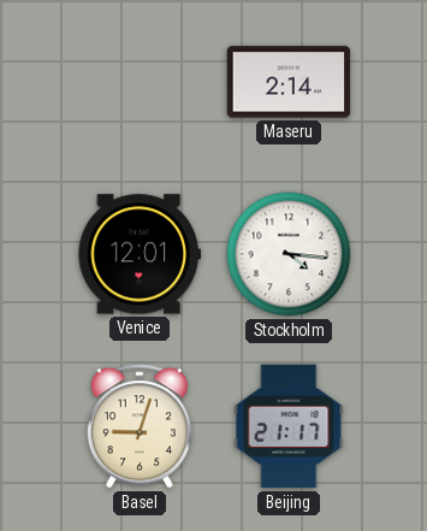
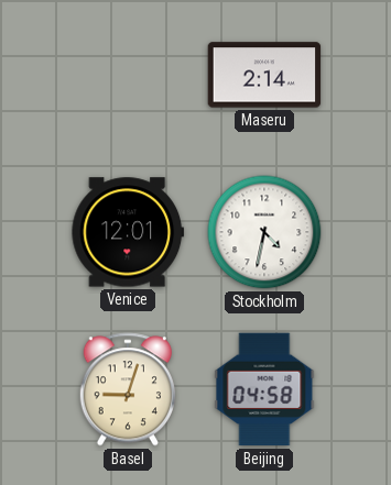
Stockholm: 4:16 -> 4:32 (264, 232)
Beijing: 21:17 -> 04:58 (264, 389)
